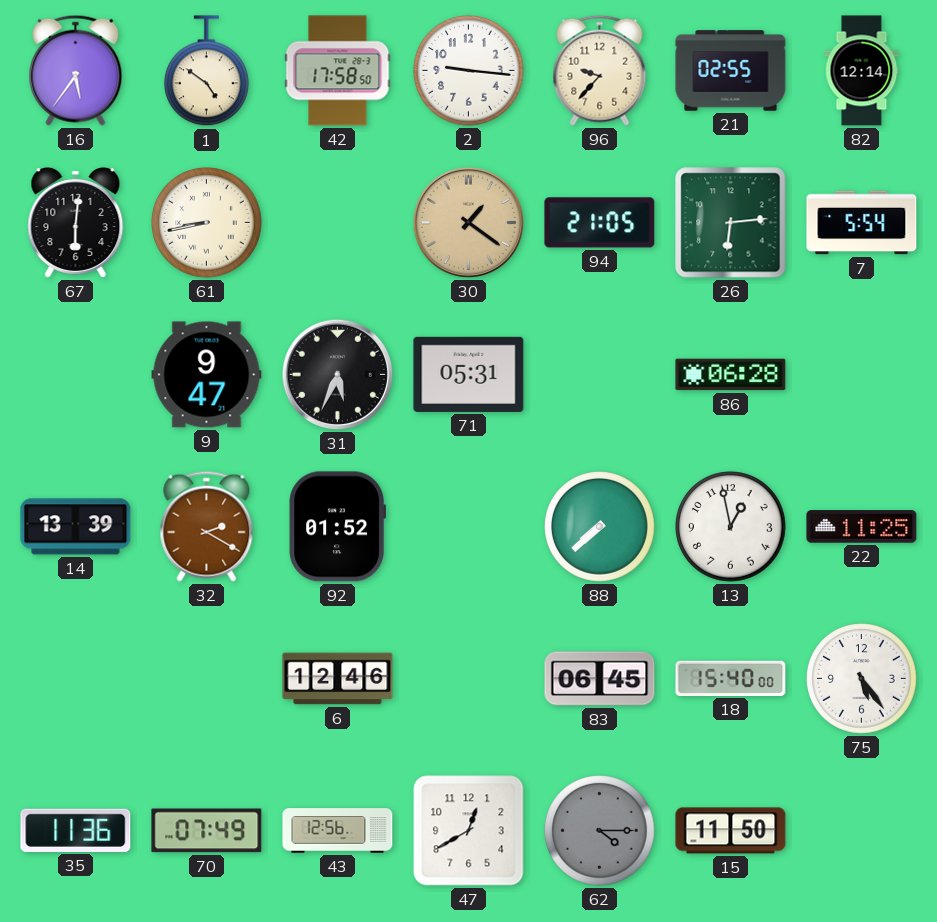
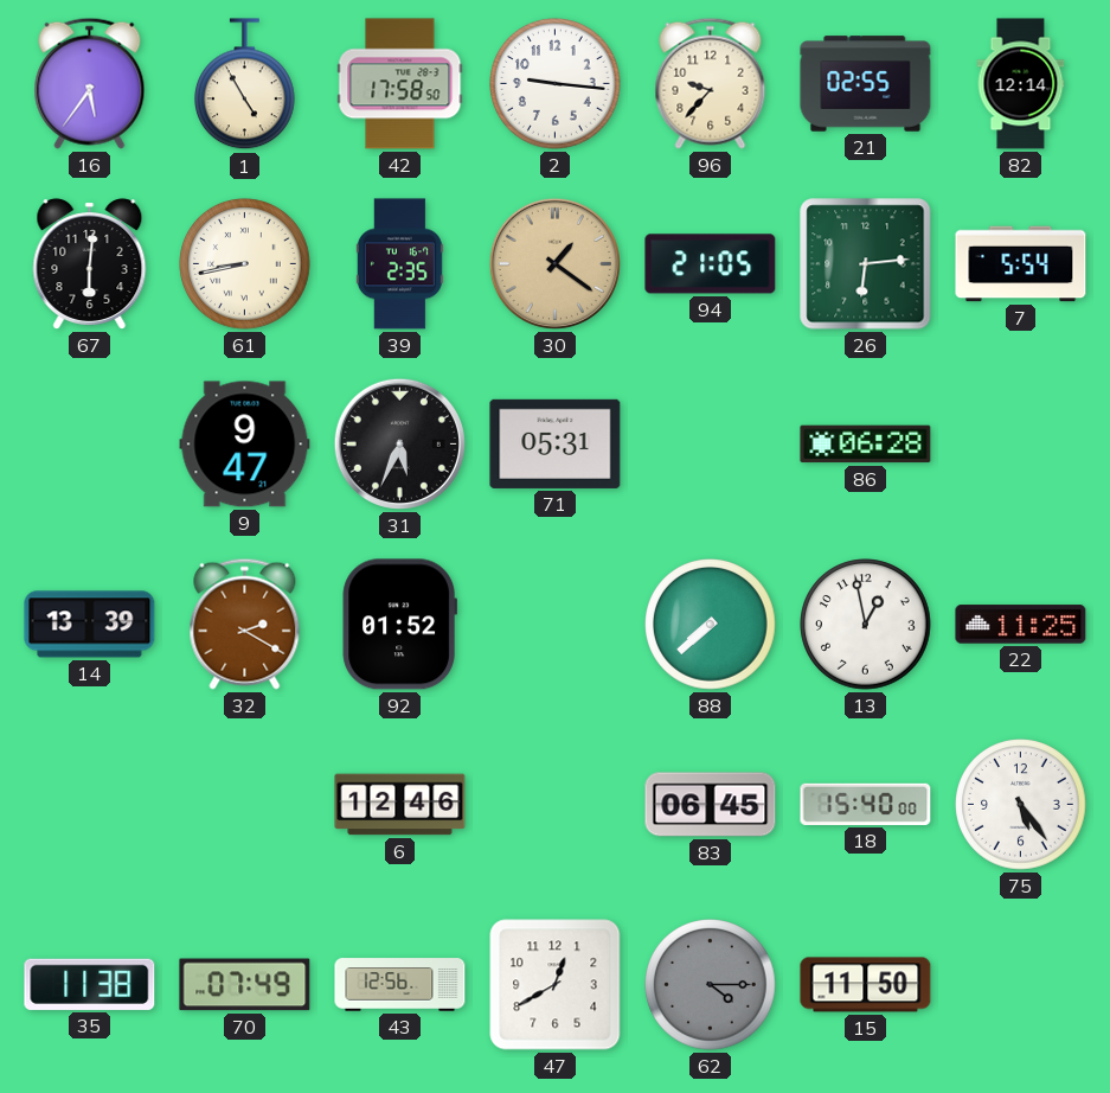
1: 4:51 -> 4:55 (245, 84)
39: none -> 2:35 (399, 264)
35: 11:36 -> 11:38 (90, 984)
